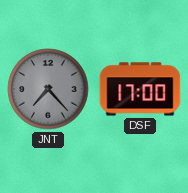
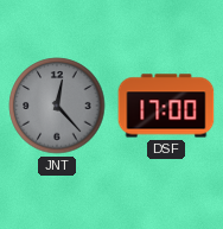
JNT: 7:23 -> 12:23 (57, 106)
